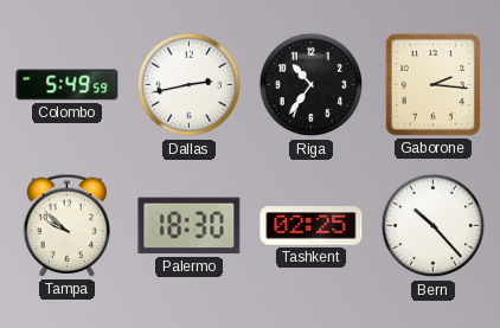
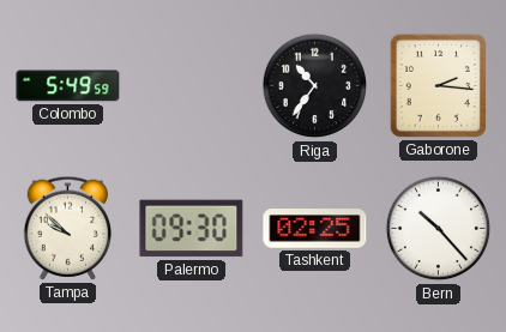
Dallas: 2:43 -> none (190, 85)
Palermo: 18:30 -> 09:30 (192, 229)
